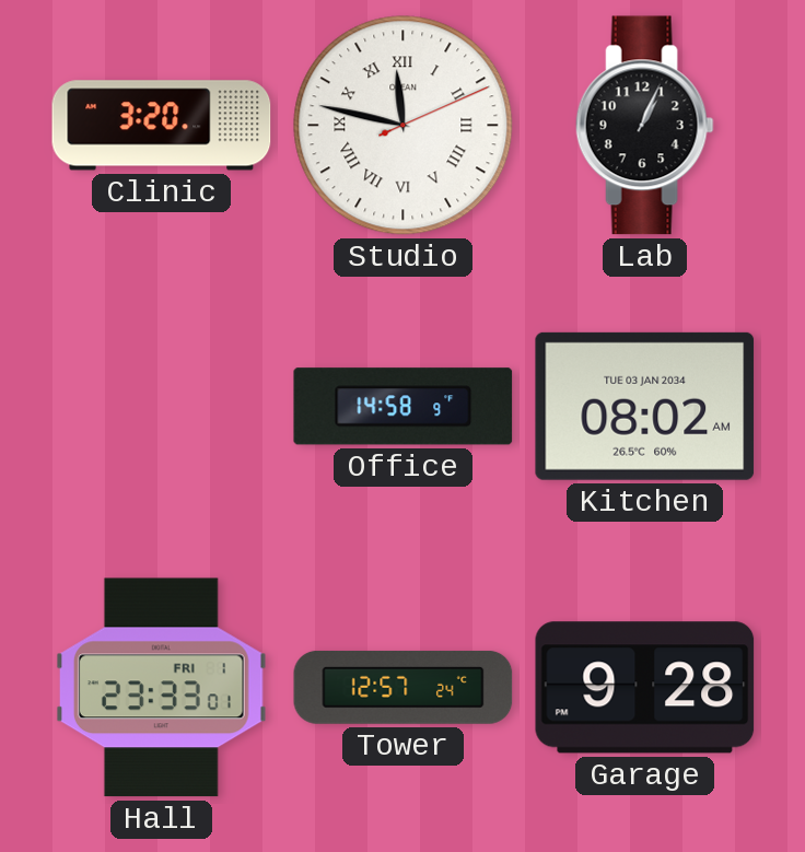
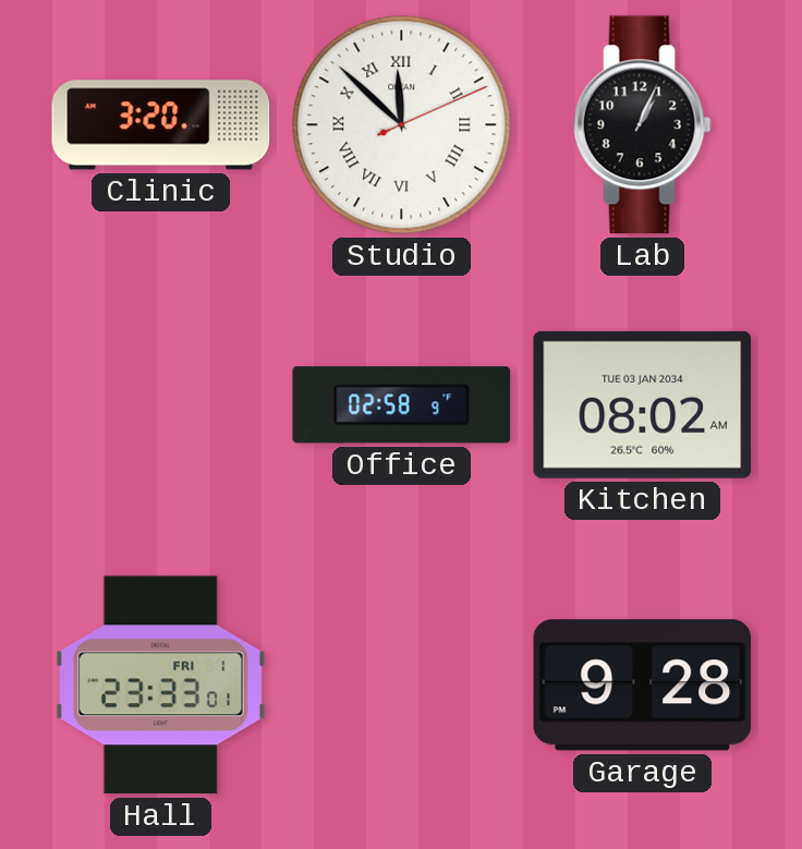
Studio: 11:47 -> 11:52 (402, 125)
Office: 14:58 -> 02:58 (402, 405)
Tower: 12:57 -> none (404, 687)
